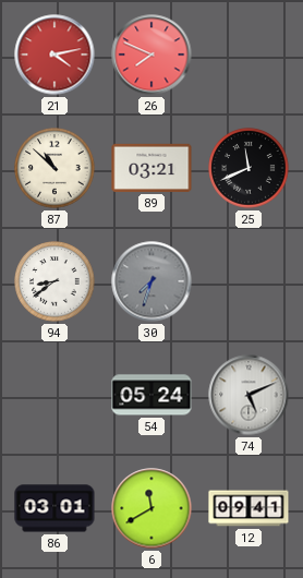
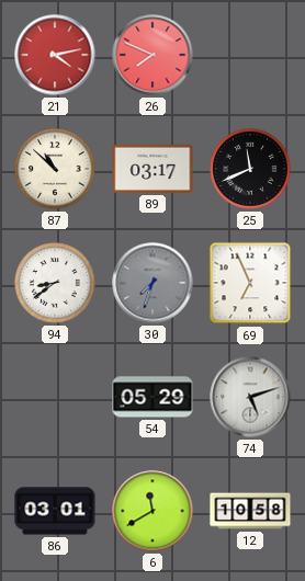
89: 03:21 -> 03:17 (152, 169)
69: none -> 6:56 (250, 283)
54: 05:24 -> 05:29 (152, 397)
74: 5:11 -> 5:12 (250, 397)
12: 09:41 -> 10:58 (250, 511)
